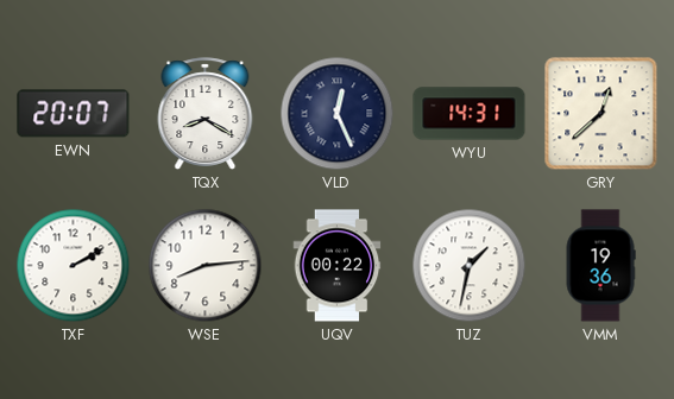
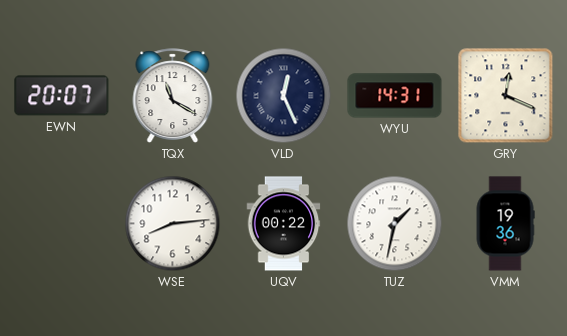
TQX: 8:20 -> 11:20 (173, 96)
GRY: 12:38 -> 12:19 (506, 96)
TXF: 2:10 -> none (74, 266)
